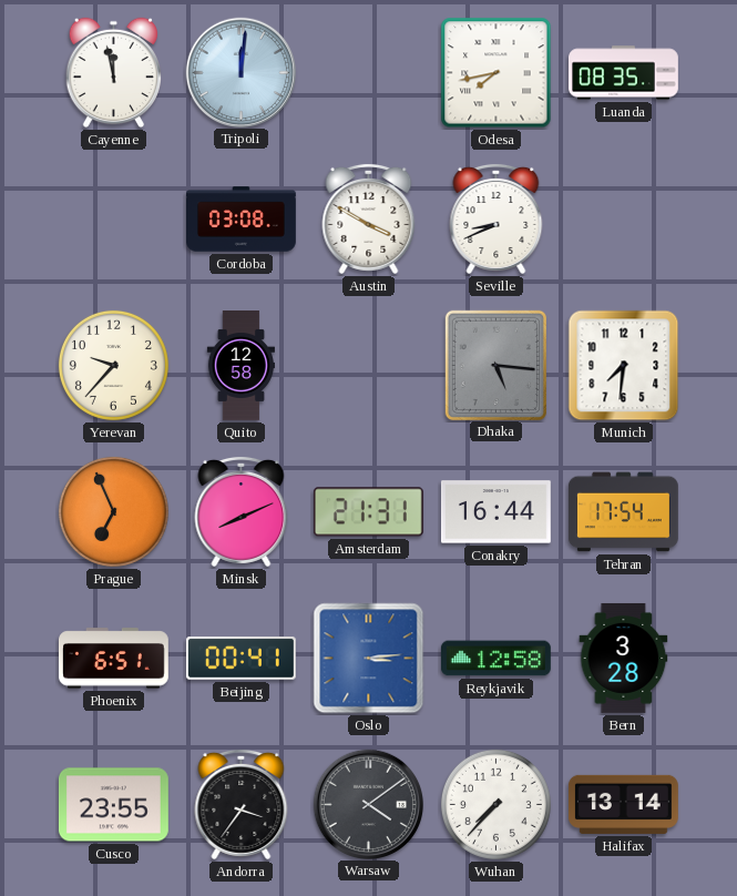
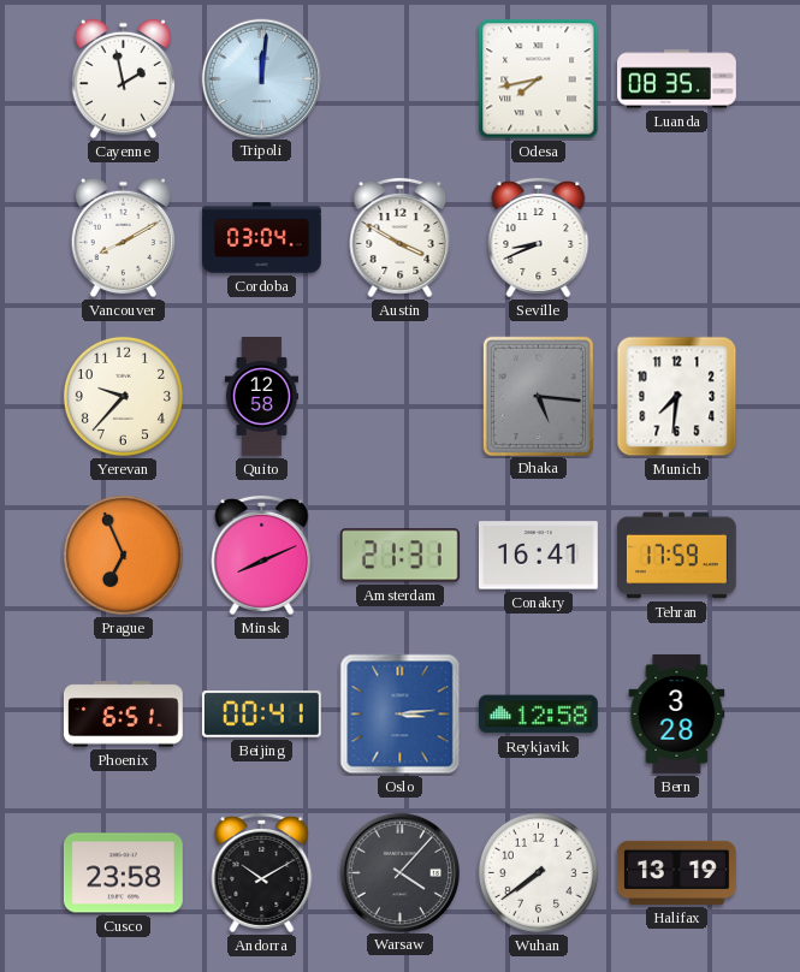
Cayenne: 11:58 -> 1:58 (124, 79)
Vancouver: none -> 8:10 (124, 238)
Cordoba: 03:08 -> 03:04 (262, 238)
Conakry: 16:44 -> 16:41 (538, 556)
Tehran: 17:54 -> 17:59 (676, 556)
Cusco: 23:55 -> 23:58 (123, 873)
Andorra: 3:36 -> 10:10 (262, 872)
Warsaw: 4:09 -> 4:07 (399, 872)
Wuhan: 7:37 -> 7:39 (538, 872)
Halifax: 13:14 -> 13:19 (676, 872)
